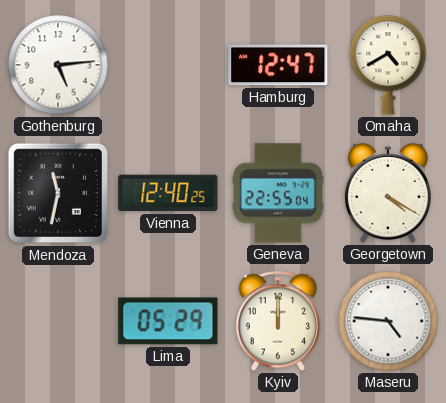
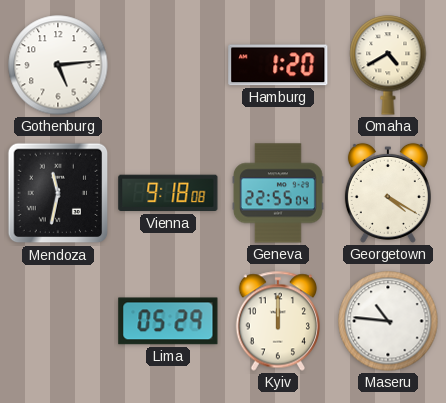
Hamburg: 12:47 -> 1:20 (278, 65)
Vienna: 12:40 -> 9:18 (168, 193)
Maseru: 4:46 -> 10:46 (388, 321)
